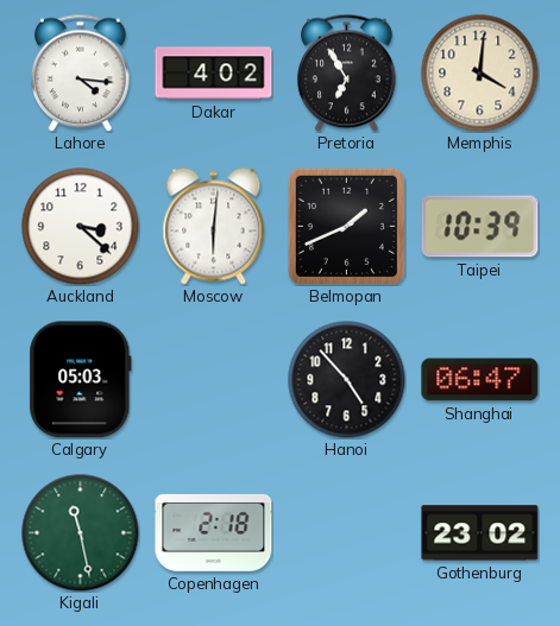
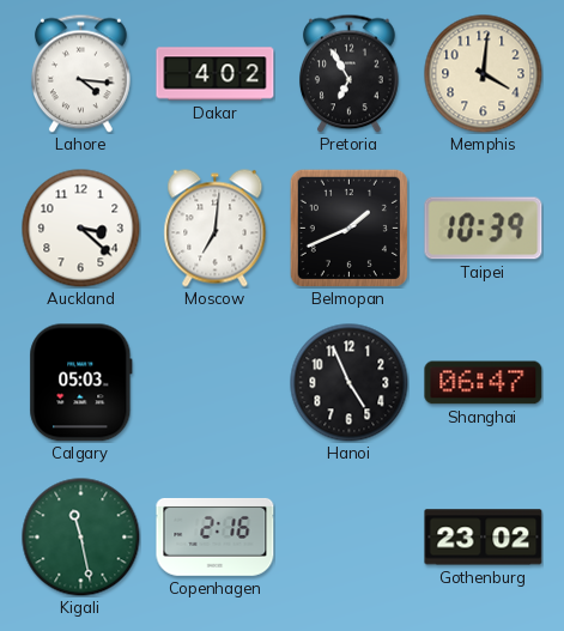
Moscow: 6:01 -> 7:01 (216, 229)
Hanoi: 4:53 -> 4:56 (350, 383)
Copenhagen: 2:18 -> 2:16 (216, 536)
